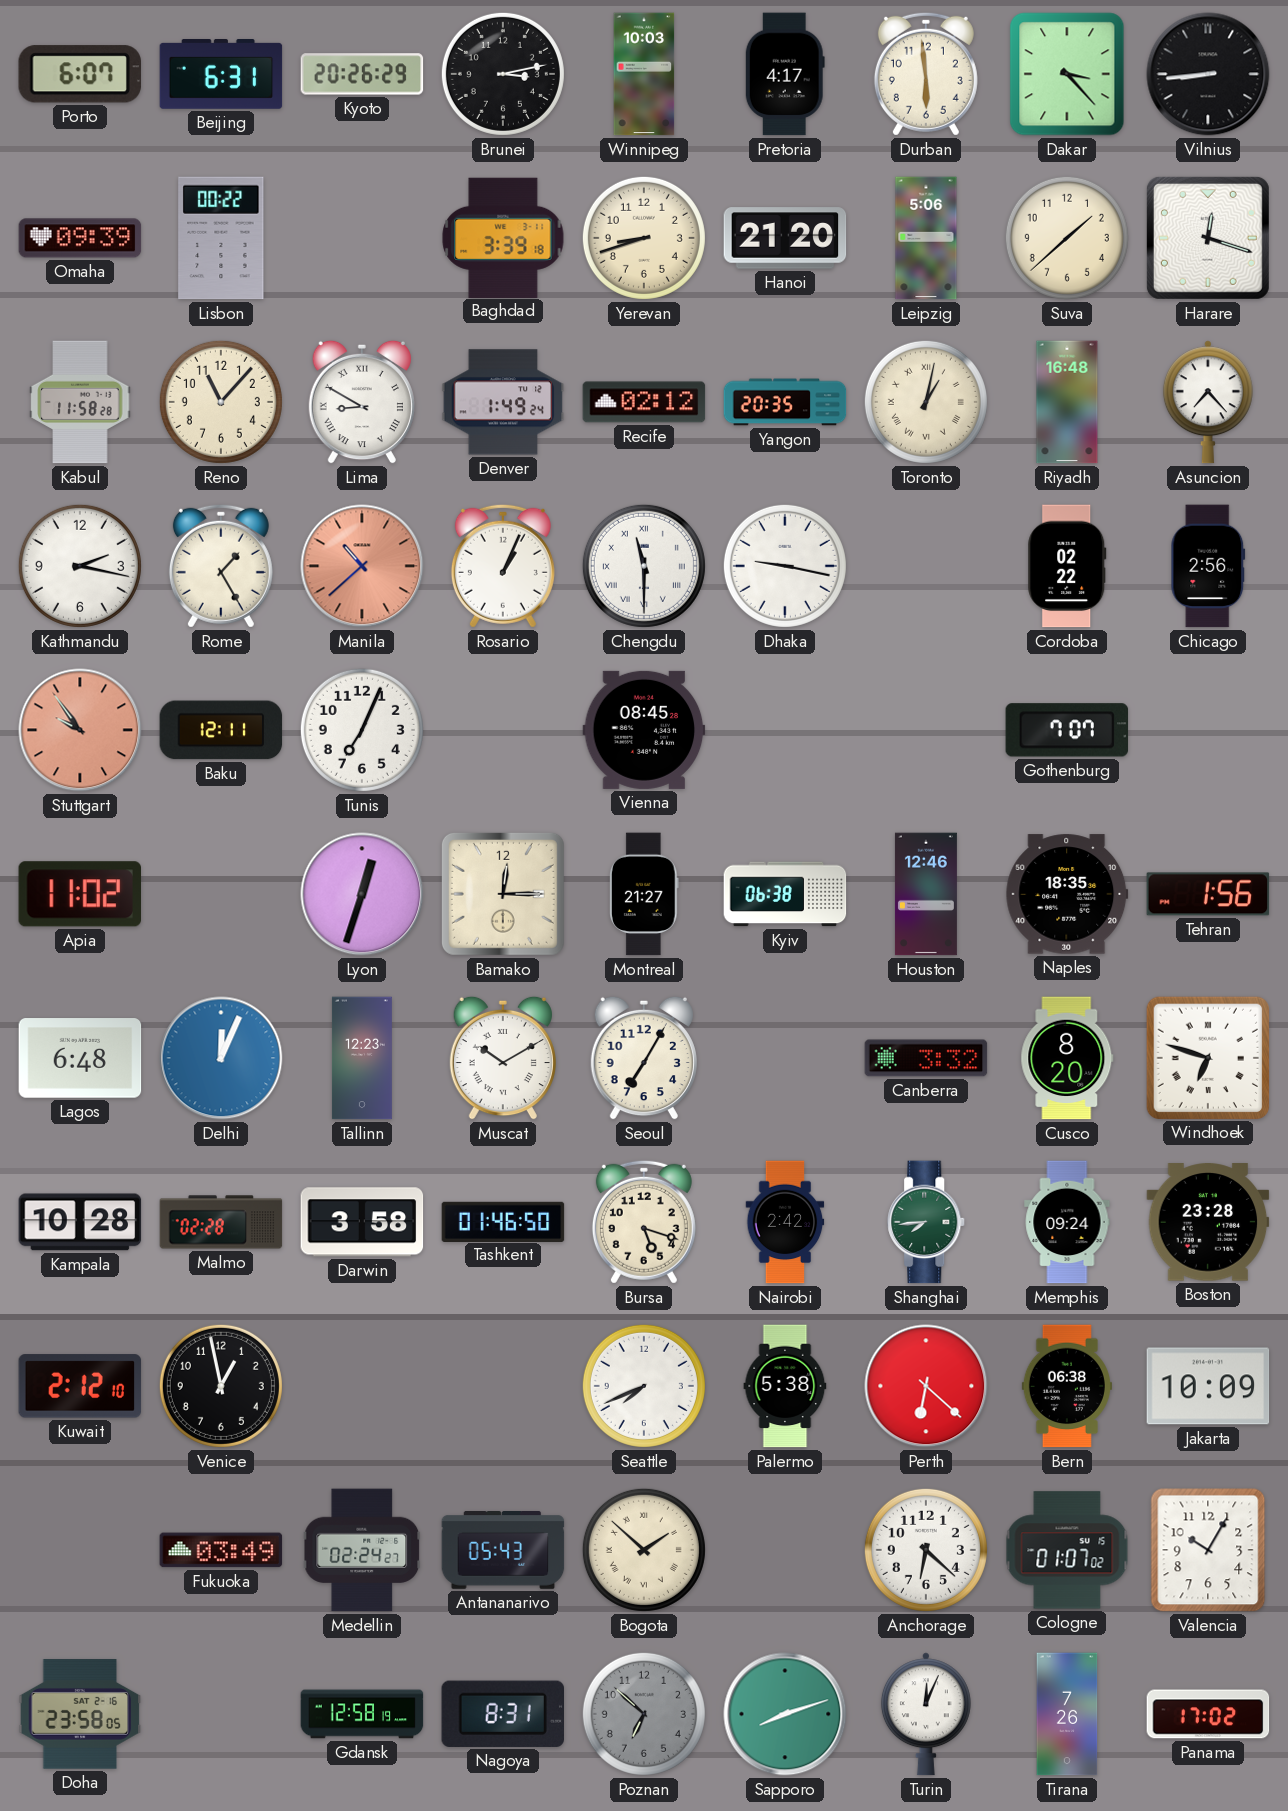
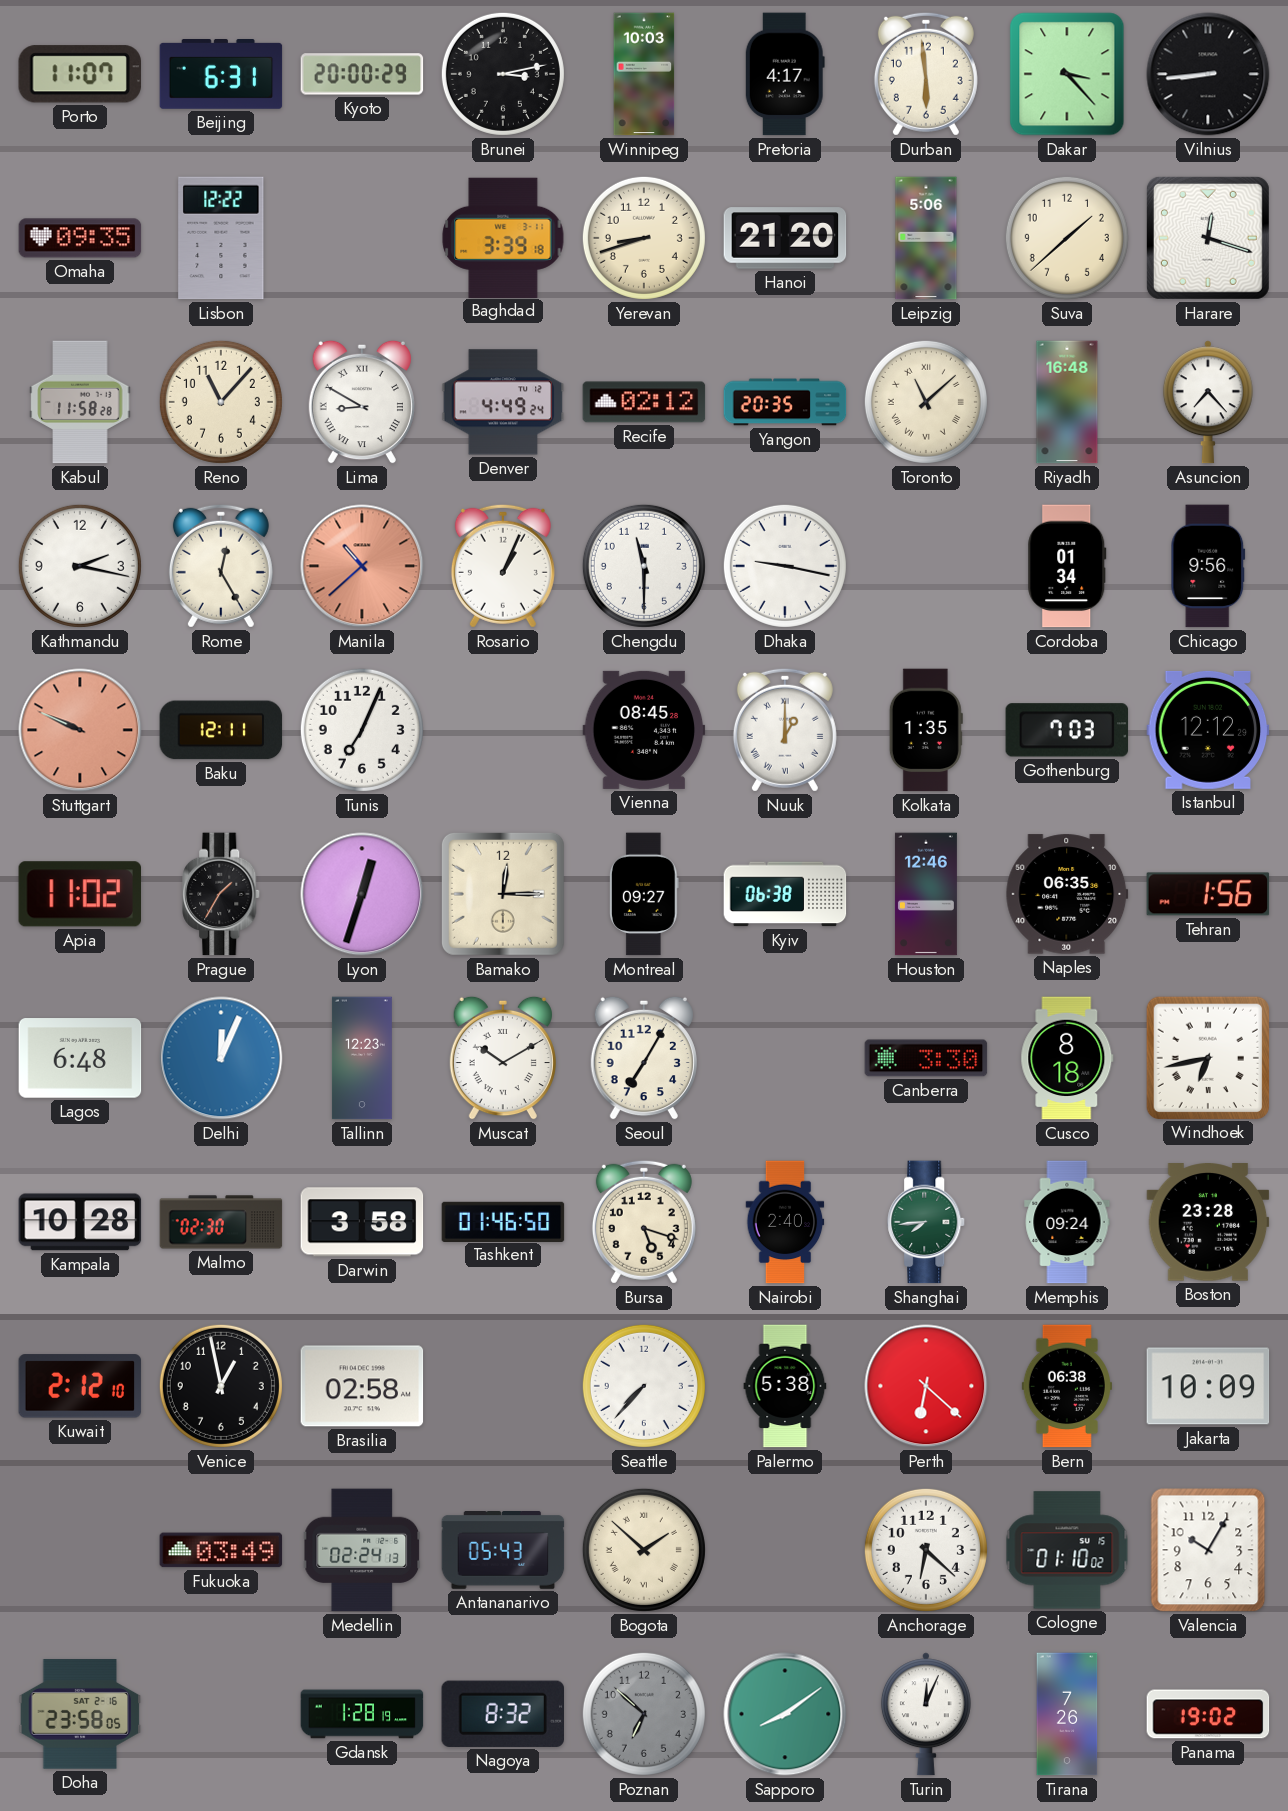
Porto: 6:07 -> 11:07 (80, 74)
Kyoto: 20:26 -> 20:00 (362, 74)
Omaha: 09:39 -> 09:35 (80, 238)
Lisbon: 00:22 -> 12:22 (221, 238)
Denver: 1:49 -> 4:49 (503, 402)
Toronto: 1:02 -> 11:08 (926, 402)
Rome: 1:25 -> 12:25 (221, 566)
Chengdu numerals: Roman -> Arabic (644, 566)
Cordoba: 02:22 -> 01:34 (1067, 566)
Chicago: 2:56 -> 9:56 (1208, 566)
Stuttgart: 9:54 -> 9:49 (80, 730)
Nuuk: none -> 1:00 (785, 730)
Kolkata: none -> 1:35 (926, 730)
Gothenburg: 7:07 -> 7:03 (1067, 730)
Istanbul: none -> 12:12 (1208, 730)
Prague: none -> 1:35 (222, 894)
Montreal: 21:27 -> 09:27 (645, 894)
Naples: 18:35 -> 06:35 (1067, 894)
Canberra: 3:32 -> 3:30 (926, 1058)
Cusco: 8:20 -> 8:18 (1067, 1058)
Windhoek: 6:48 -> 6:43 (1207, 1057)
Malmo: 02:28 -> 02:30 (221, 1222)
Nairobi: 2:42 -> 2:40 (785, 1222)
Brasilia: none -> 02:58 (362, 1386)
Seattle: 7:41 -> 7:37 (644, 1386)
Medellin: 02:24:27 -> 02:24:13 (362, 1550)
Cologne: 01:07 -> 01:10 (1067, 1550)
Gdansk: 12:58 -> 1:28 (362, 1714)
Nagoya: 8:31 -> 8:32 (502, 1714)
Sapporo: 8:12 -> 8:09 (785, 1714)
Panama: 17:02 -> 19:02 (1208, 1714)
